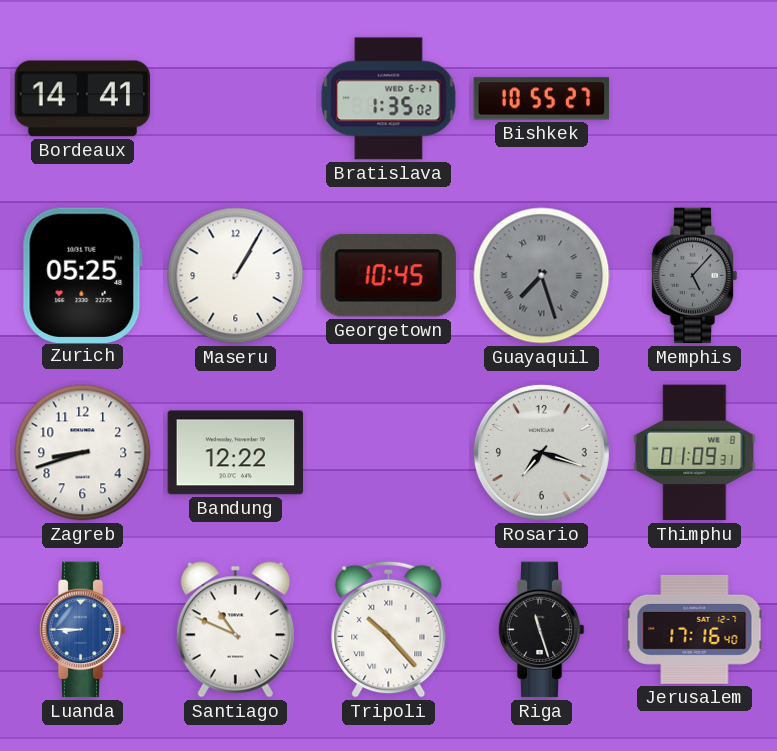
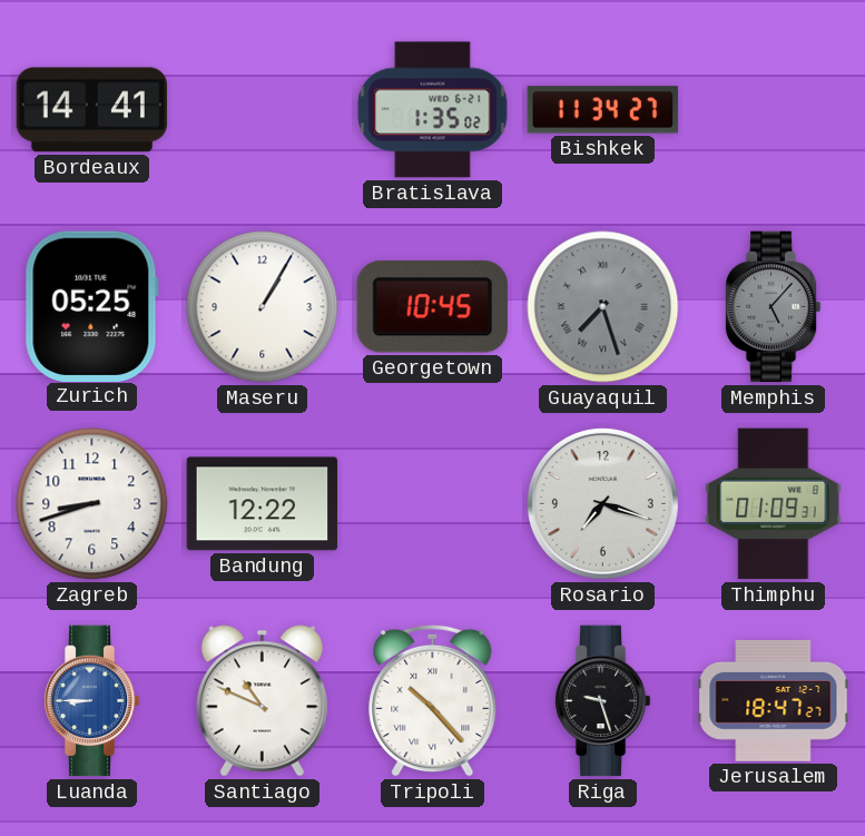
Bishkek: 10:55 -> 11:34 (603, 110)
Riga: 11:27 -> 9:27 (602, 701)
Jerusalem: 17:16 -> 18:47 (774, 700)
